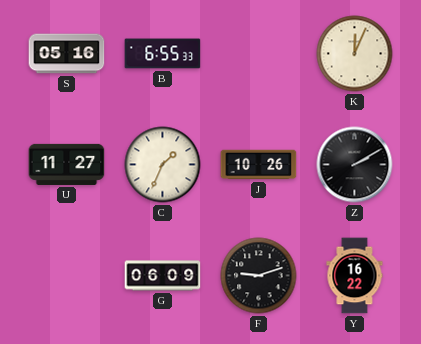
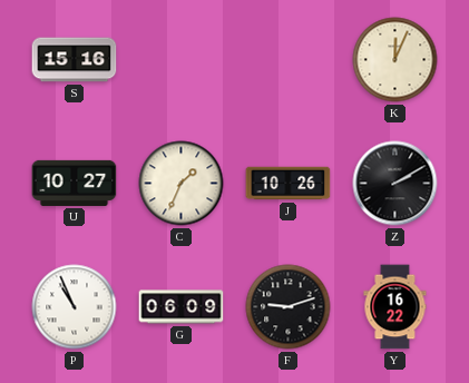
S: 05:16 -> 15:16 (75, 60)
B: 6:55 -> none (163, 54)
U: 11:27 -> 10:27 (75, 183)
P: none -> 10:56 (75, 307)
